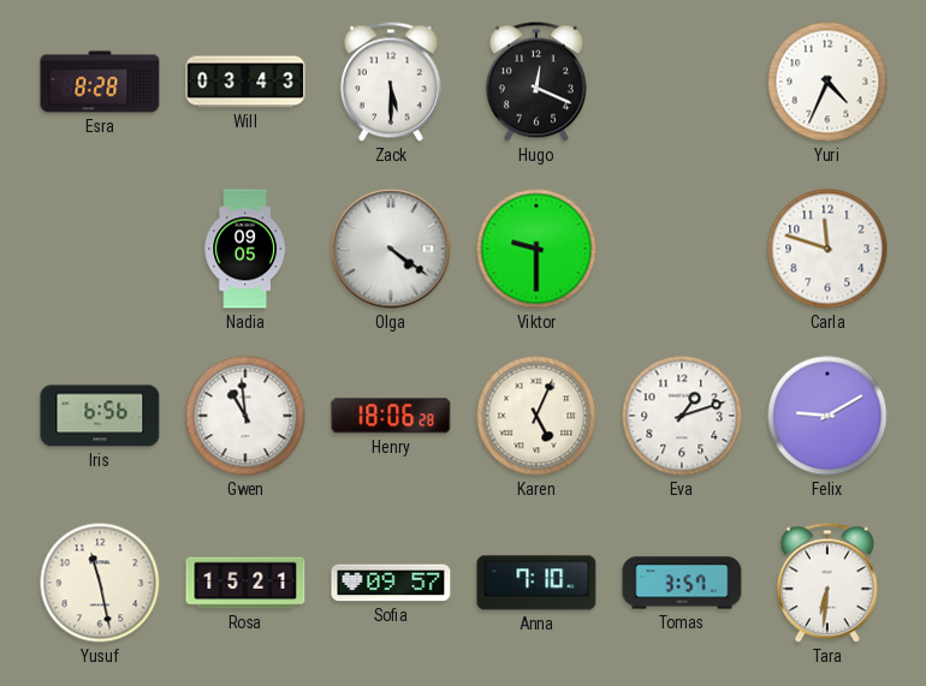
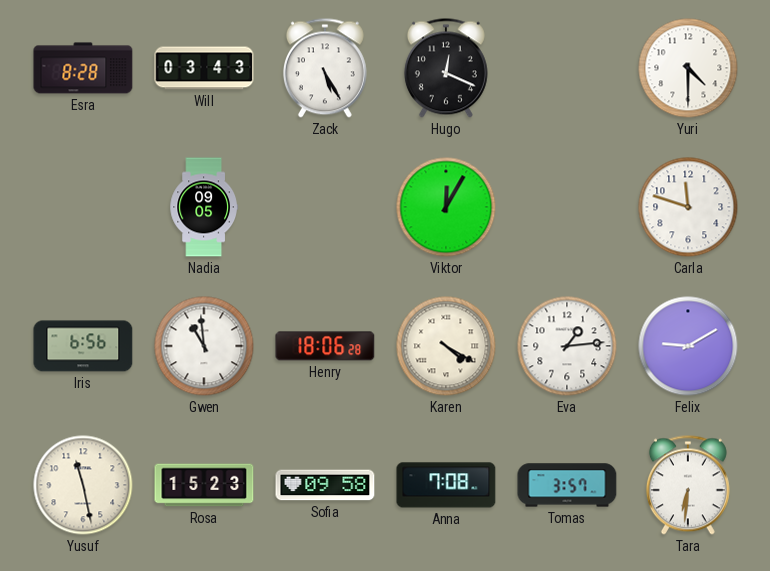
Zack: 5:30 -> 5:25 (325, 68)
Yuri: 4:34 -> 4:30 (688, 68)
Olga: 4:21 -> none (391, 249)
Viktor: 9:30 -> 12:05 (446, 207)
Karen: 5:04 -> 4:20 (446, 346)
Eva: 1:12 -> 1:14 (567, 346)
Rosa: 15:21 -> 15:23 (204, 485)
Sofia: 09:57 -> 09:58 (325, 485)
Anna: 7:10 -> 7:08 (446, 485)
